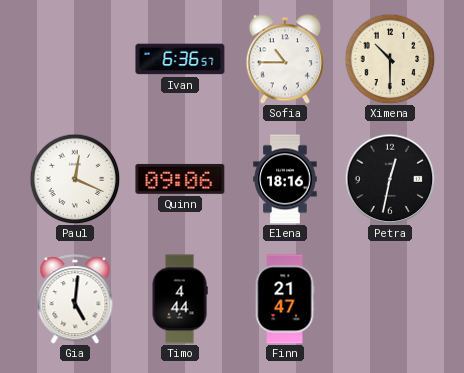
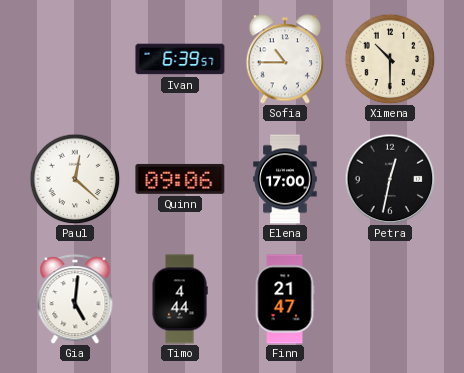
Ivan: 6:36 -> 6:39 (180, 59)
Paul: 12:19 -> 12:22 (75, 179)
Elena: 18:16 -> 17:00 (285, 179)
